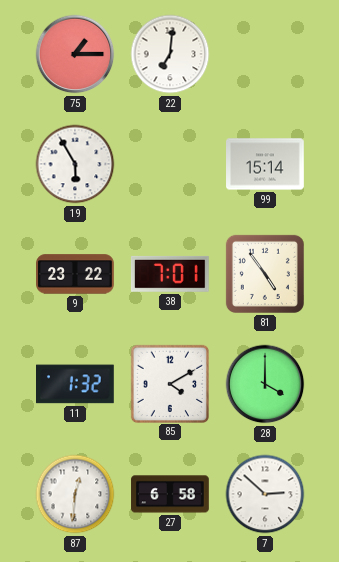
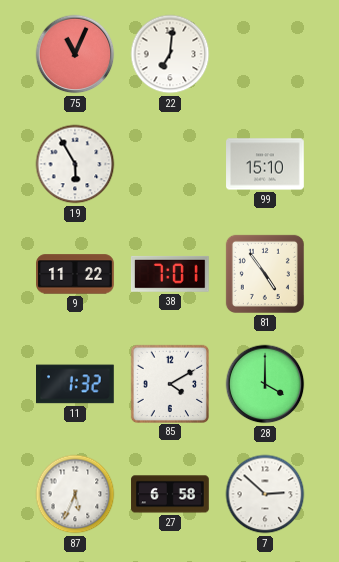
75: 1:15 -> 11:04 (75, 54)
99: 15:14 -> 15:10 (265, 164)
9: 23:22 -> 11:22 (75, 274)
87: 12:31 -> 5:34 (75, 494)
